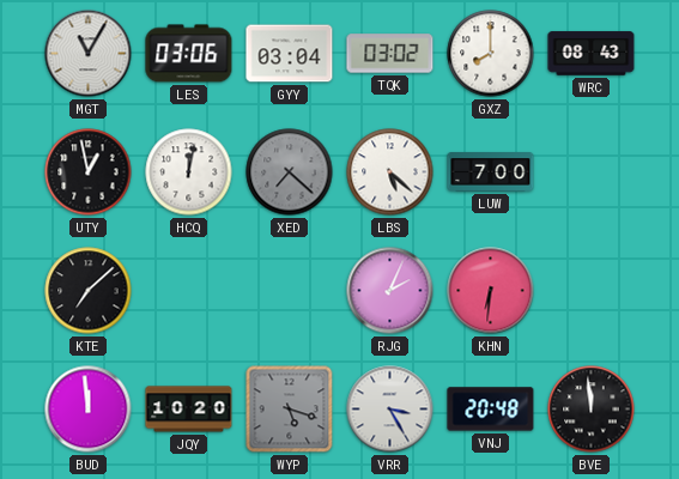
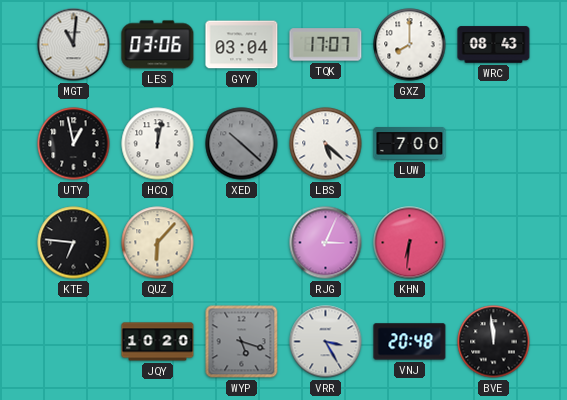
MGT: 11:05 -> 11:01 (74, 45)
TQK: 03:02 -> 17:07 (326, 45)
XED: 7:22 -> 10:22 (242, 144)
KTE: 7:08 -> 6:46 (74, 243)
QUZ: none -> 6:07 (158, 243)
RJG: 2:04 -> 3:04 (326, 243)
BUD: 11:59 -> none (89, 410)
